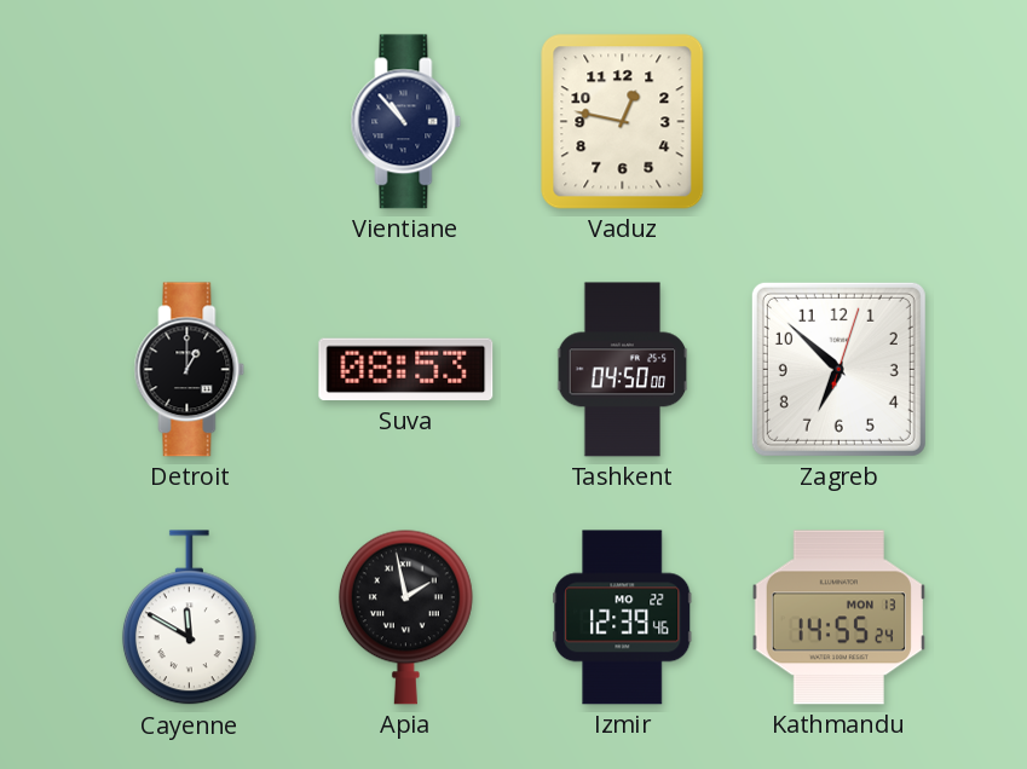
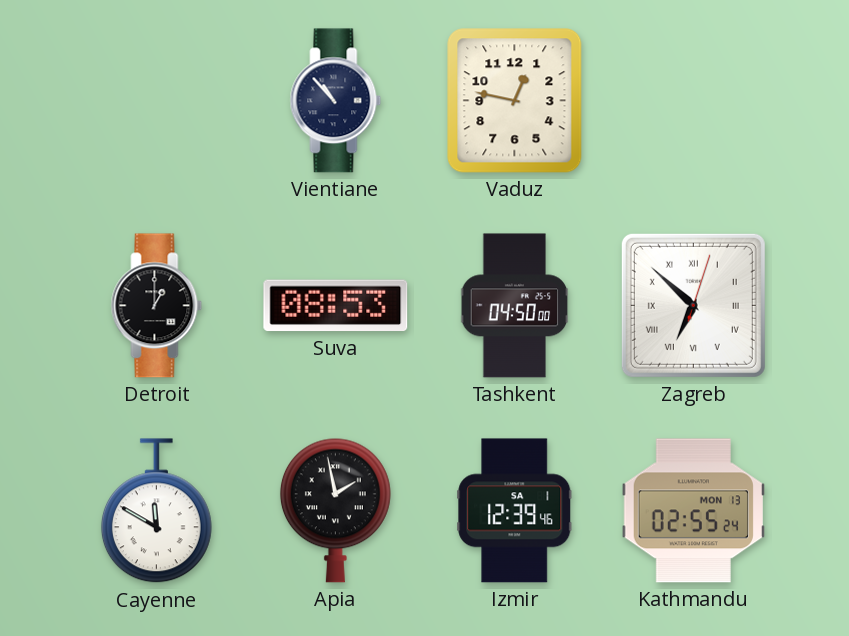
Zagreb numerals: Arabic -> Roman (693, 305)
Izmir date: MO 22 -> SA 1 (515, 511)
Kathmandu: 14:55 -> 02:55 (693, 511)
